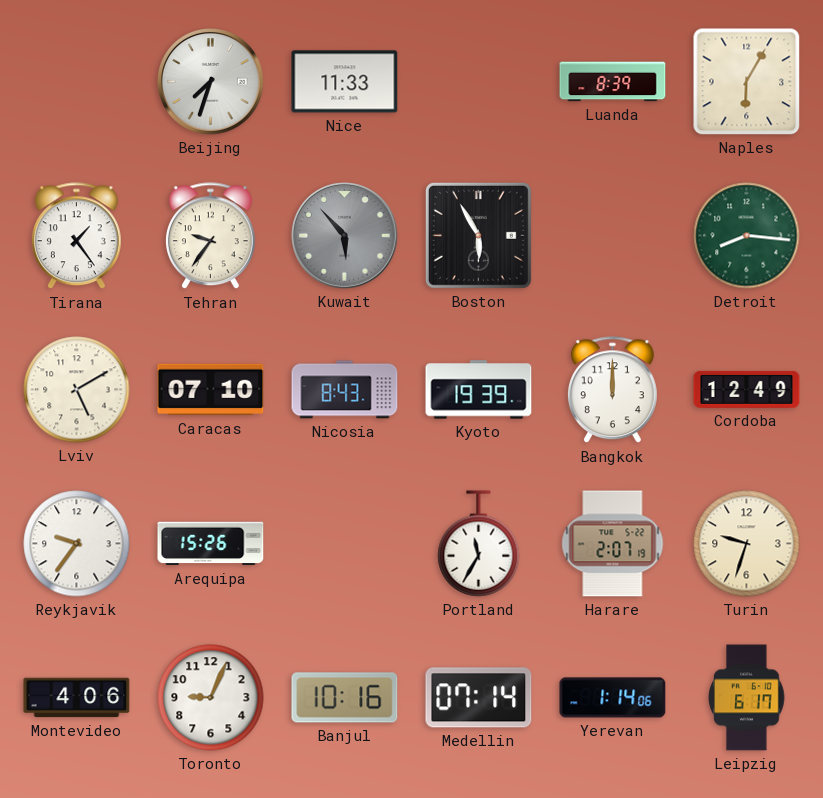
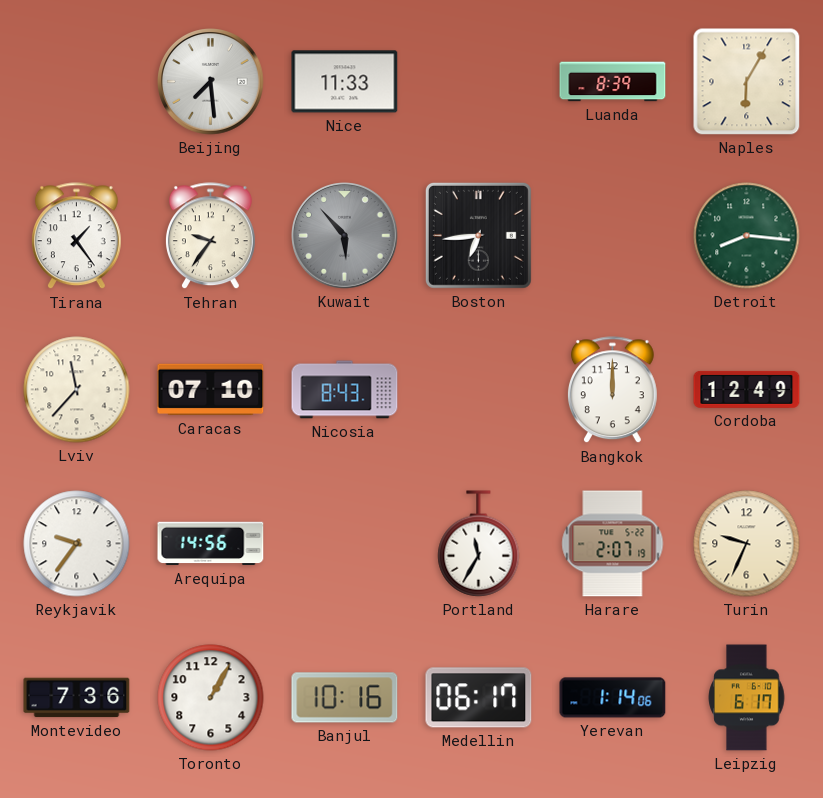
Beijing: 7:33 -> 7:29 (211, 82)
Boston: 5:55 -> 6:44 (478, 235)
Lviv: 5:10 -> 11:37 (77, 390)
Kyoto: 19:39 -> none (479, 390)
Arequipa: 15:26 -> 14:56 (211, 544)
Turin: 9:33 -> 9:34 (747, 544)
Montevideo: 4:06 -> 7:36 (77, 698)
Toronto: 9:04 -> 1:05 (211, 698)
Medellin: 07:14 -> 06:17 (479, 698)
